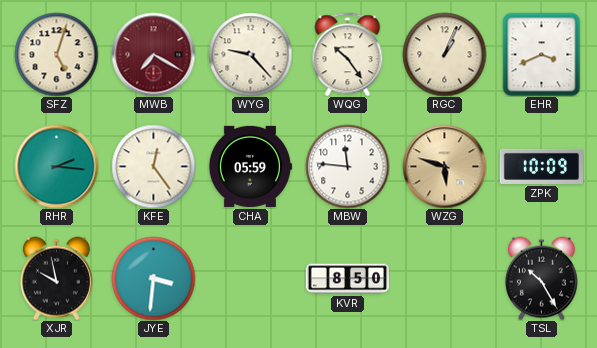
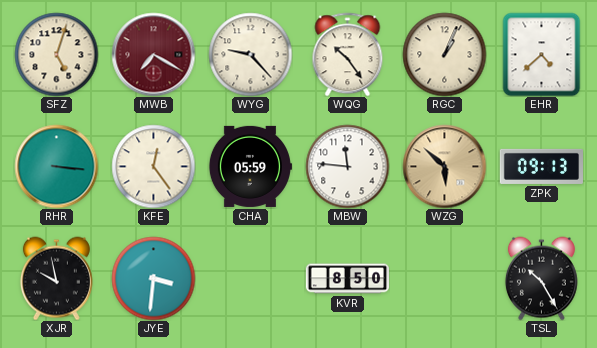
EHR: 3:41 -> 4:38 (542, 54)
RHR: 2:16 -> 3:16 (56, 166)
WZG: 5:48 -> 5:52 (444, 166)
ZPK: 10:09 -> 09:13 (541, 166)
